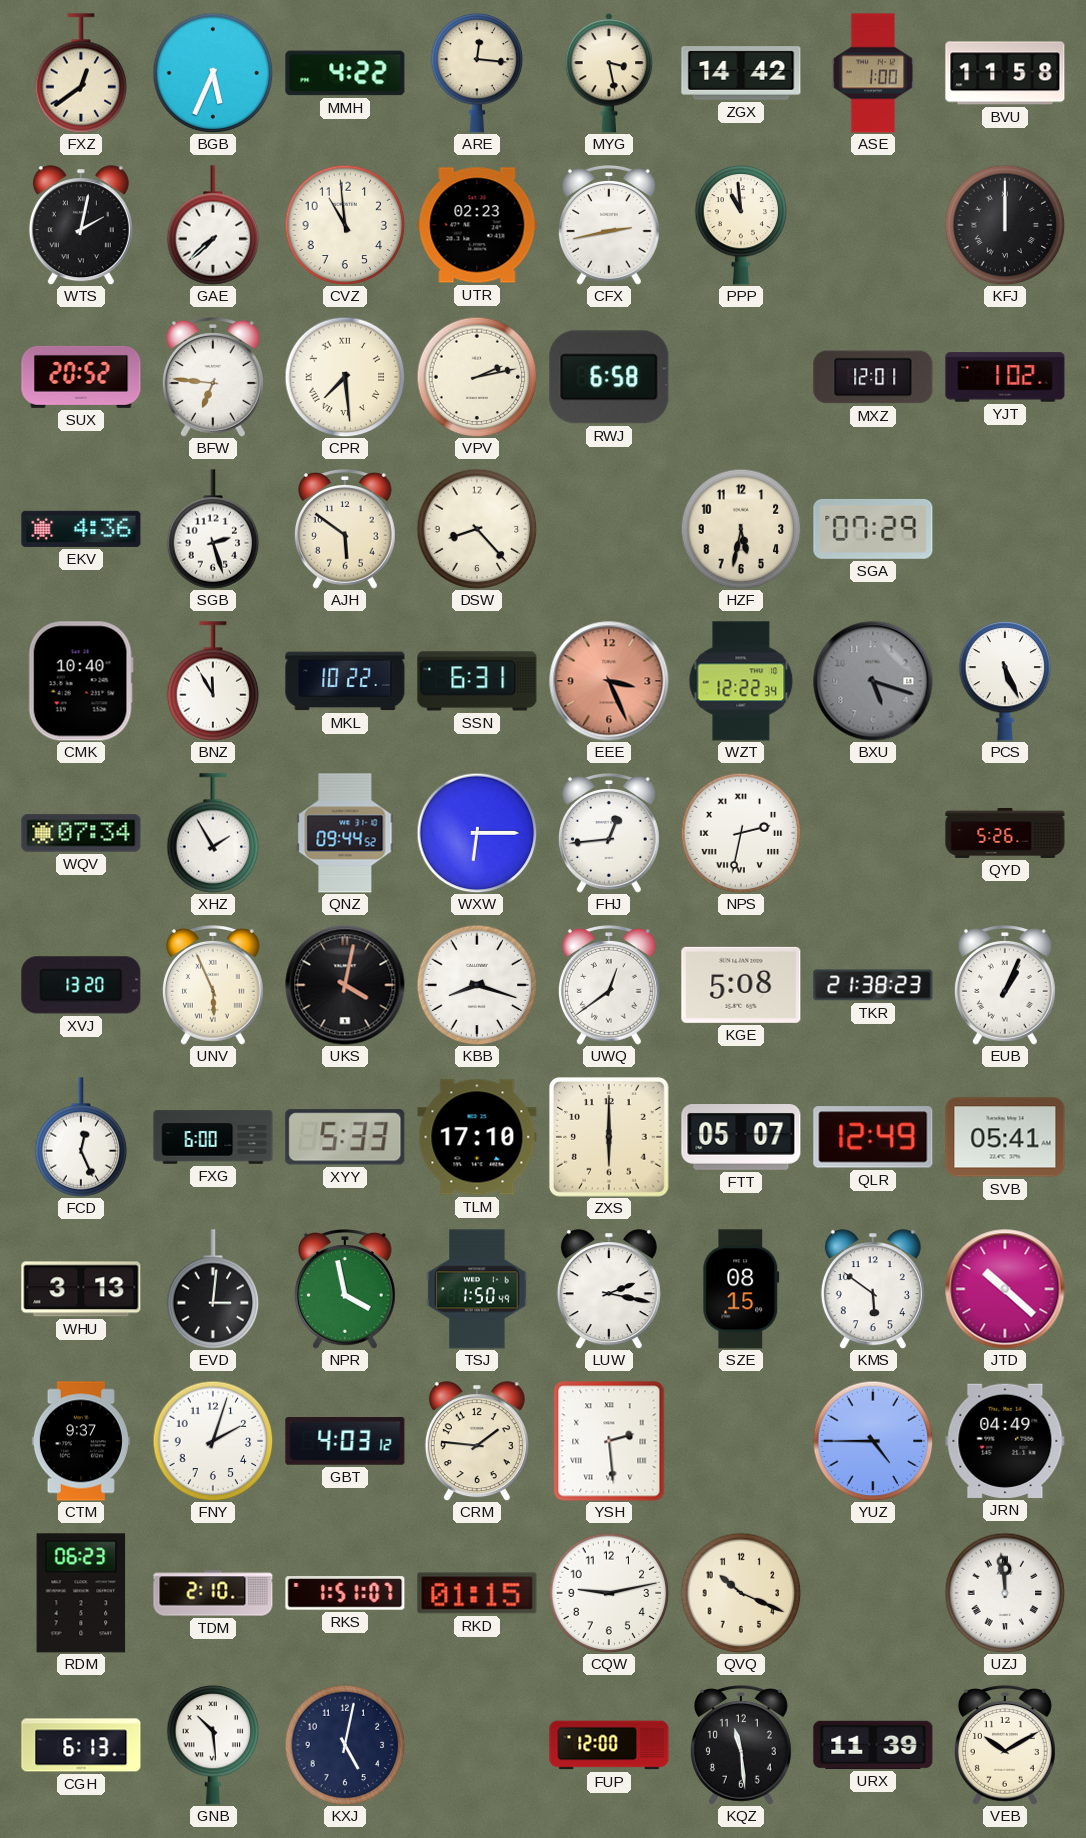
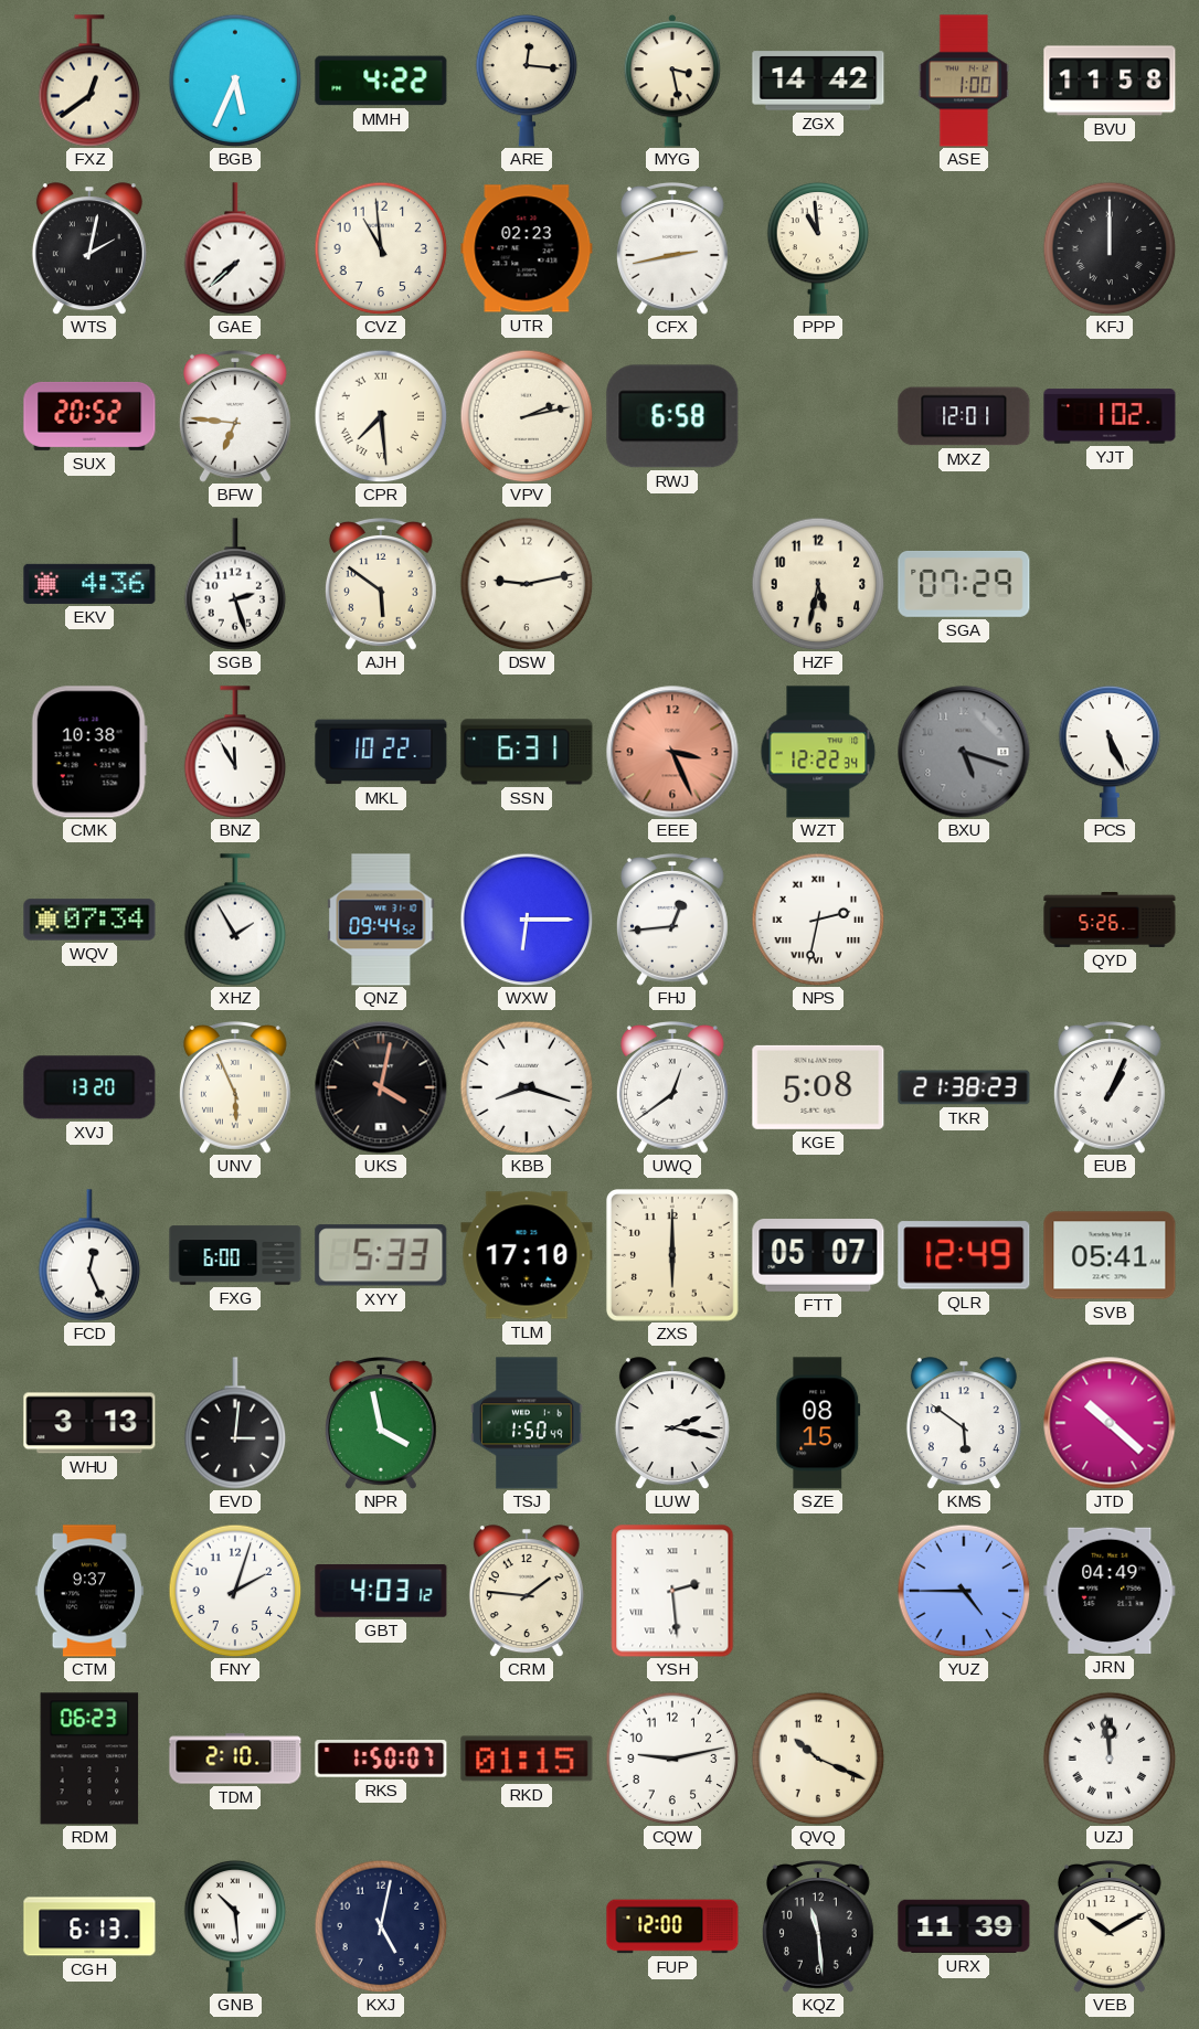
DSW: 8:23 -> 9:13 (527, 584)
CMK: 10:40 -> 10:38 (89, 752)
RKS: 1:51 -> 1:50 (381, 1759)
